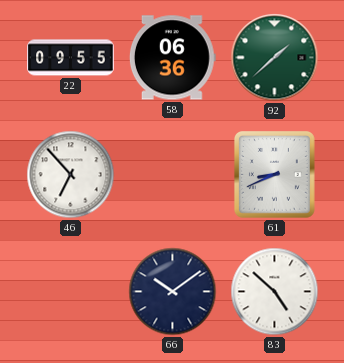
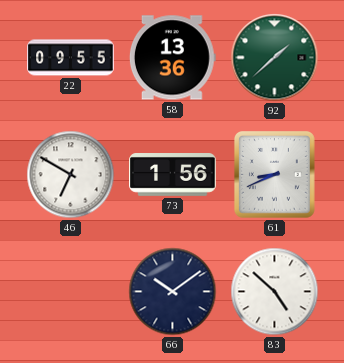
58: 06:36 -> 13:36 (172, 58)
46: 6:53 -> 6:50 (71, 175)
73: none -> 1:56 (173, 175)
